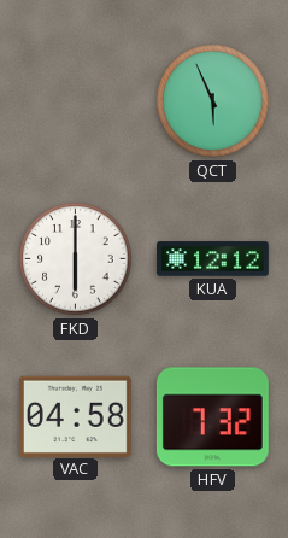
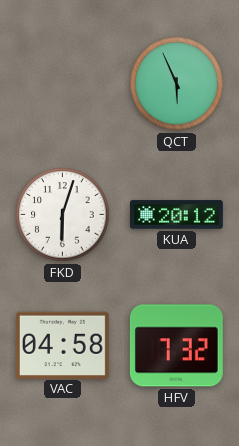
FKD: 6:00 -> 6:03 (63, 215)
KUA: 12:12 -> 20:12 (177, 215)
